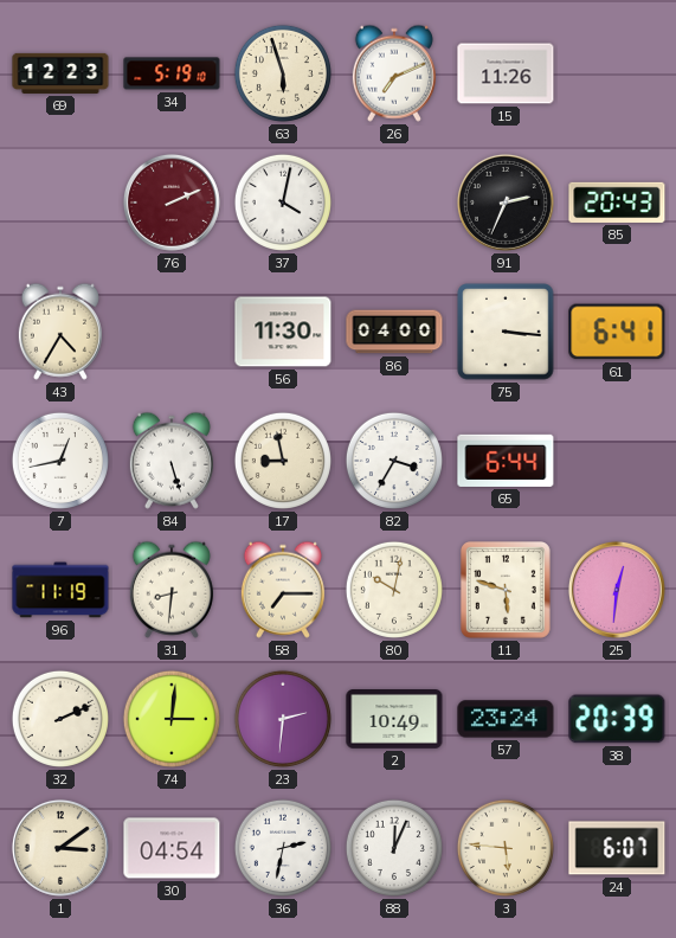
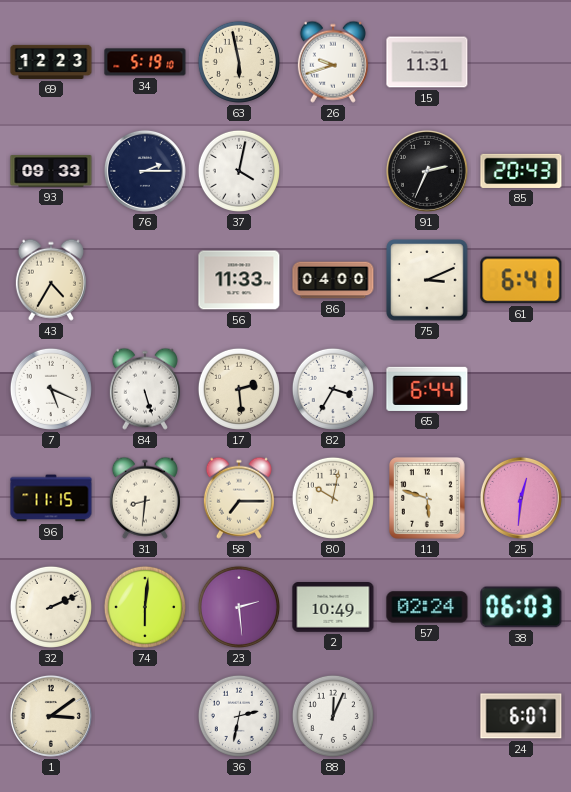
63: 5:57 -> 5:58 (239, 62)
26: 7:11 -> 9:42 (333, 62)
15: 11:26 -> 11:31 (427, 62)
93: none -> 09:33 (51, 171)
76: 2:11 -> 2:15 (145, 171)
76 dial: burgundy -> navy (145, 171)
56: 11:30 -> 11:33 (239, 280)
75: 3:16 -> 3:11 (427, 280)
7: 12:43 -> 5:19 (51, 389)
17: 8:58 -> 2:29 (239, 389)
96: 11:19 -> 11:15 (51, 498)
74: 3:01 -> 6:01 (145, 607)
23: 2:31 -> 2:29 (239, 607)
57: 23:24 -> 02:24 (427, 607)
38: 20:39 -> 06:03 (521, 607)
30: 04:54 -> none (172, 848)
3: 5:46 -> none (506, 848)
